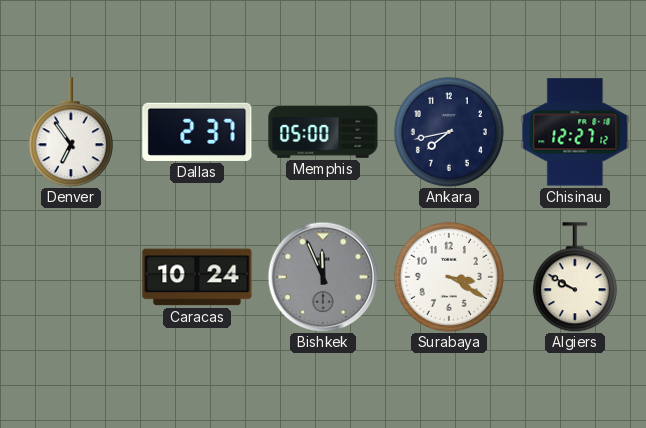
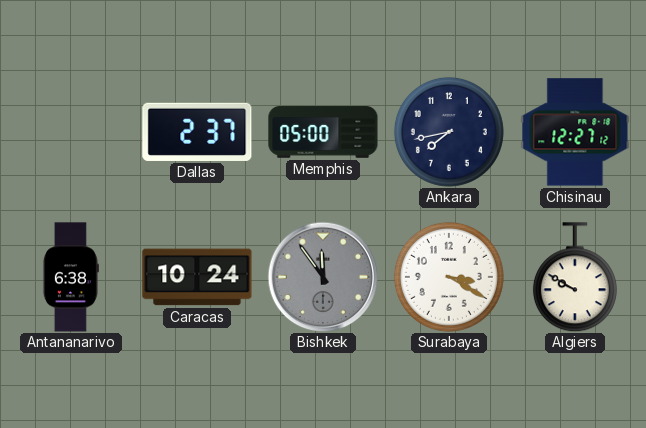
Denver: 6:54 -> none (71, 132)
Antananarivo: none -> 6:38 (70, 277)
Bishkek: 11:56 -> 11:54 (323, 277)
